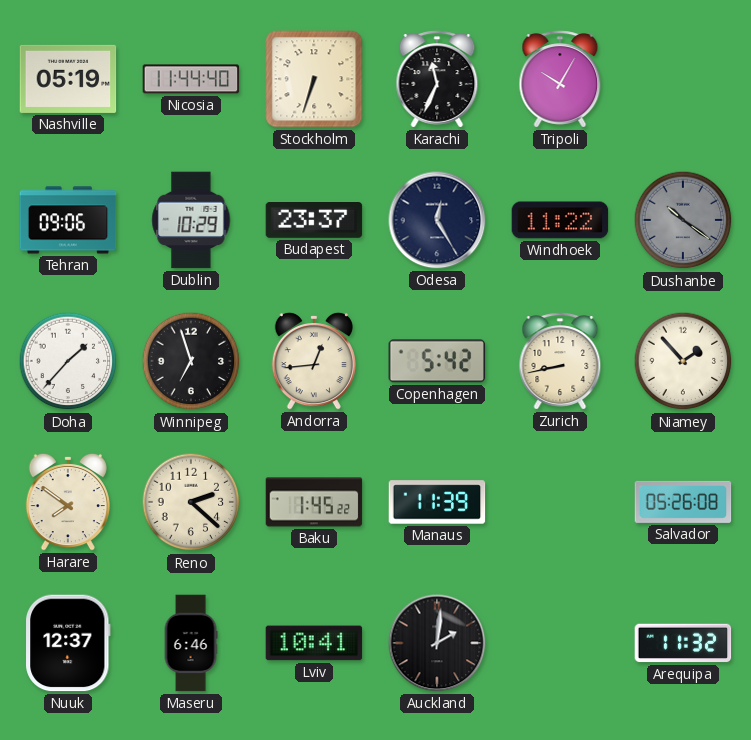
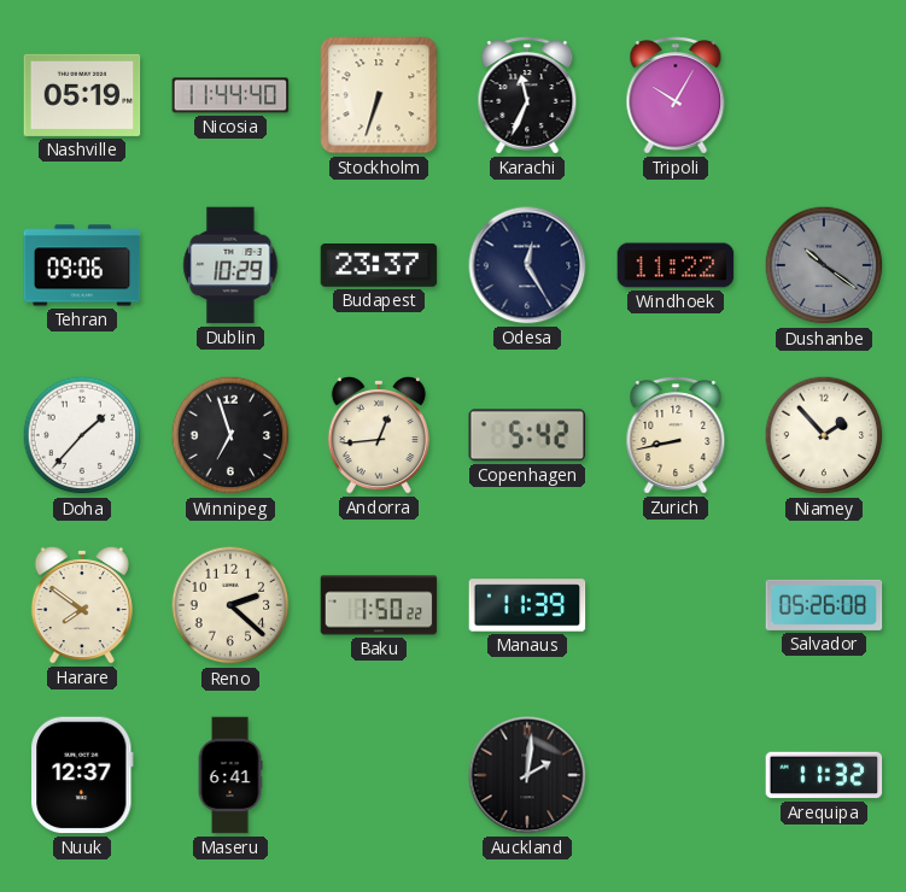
Baku: 1:45 -> 1:50 (379, 605)
Maseru: 6:46 -> 6:41 (230, 775)
Lviv: 10:41 -> none (314, 643)
